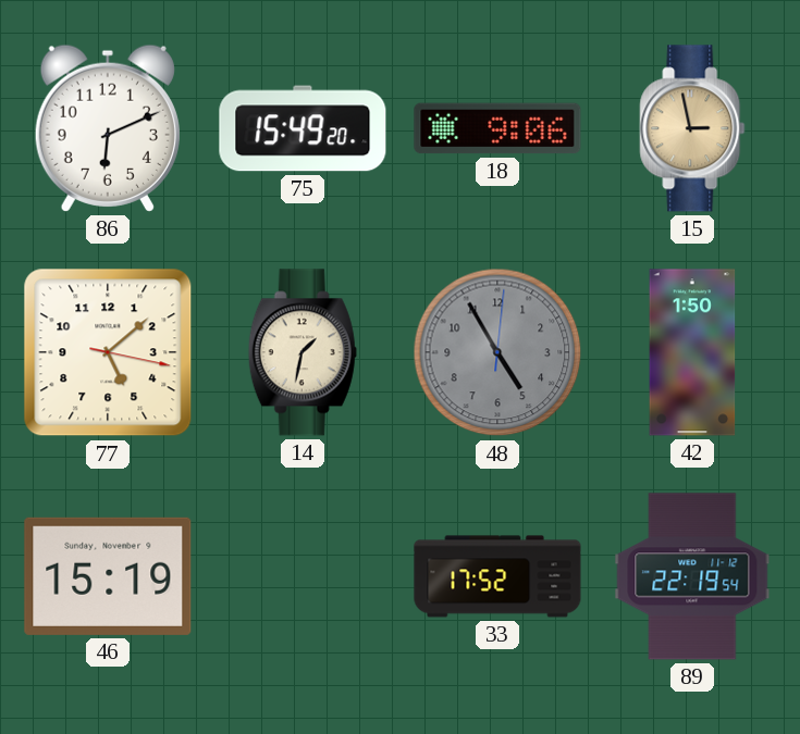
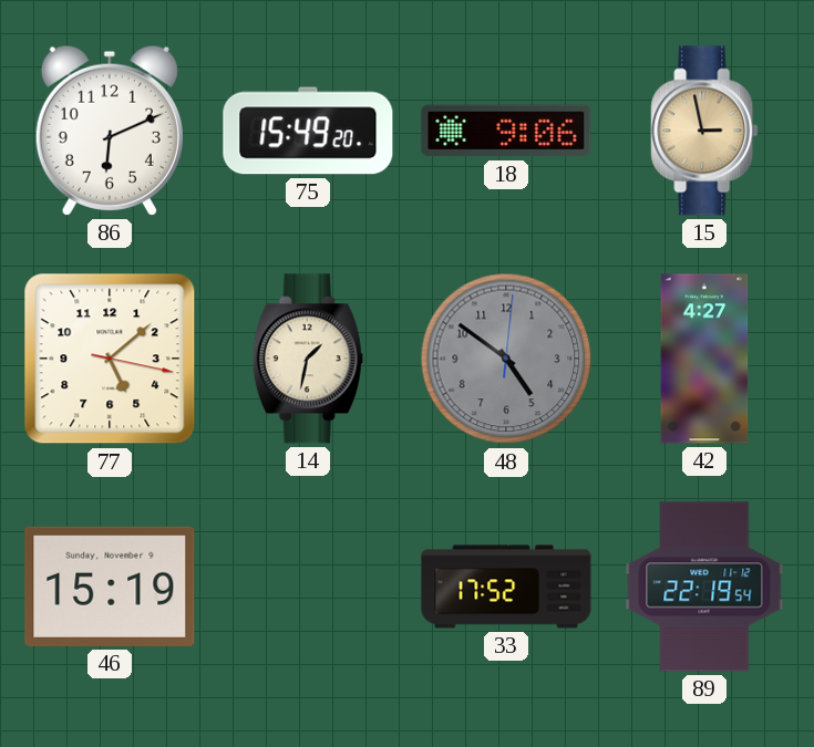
48: 4:55 -> 4:51 (506, 359)
42: 1:50 -> 4:27 (704, 359)
